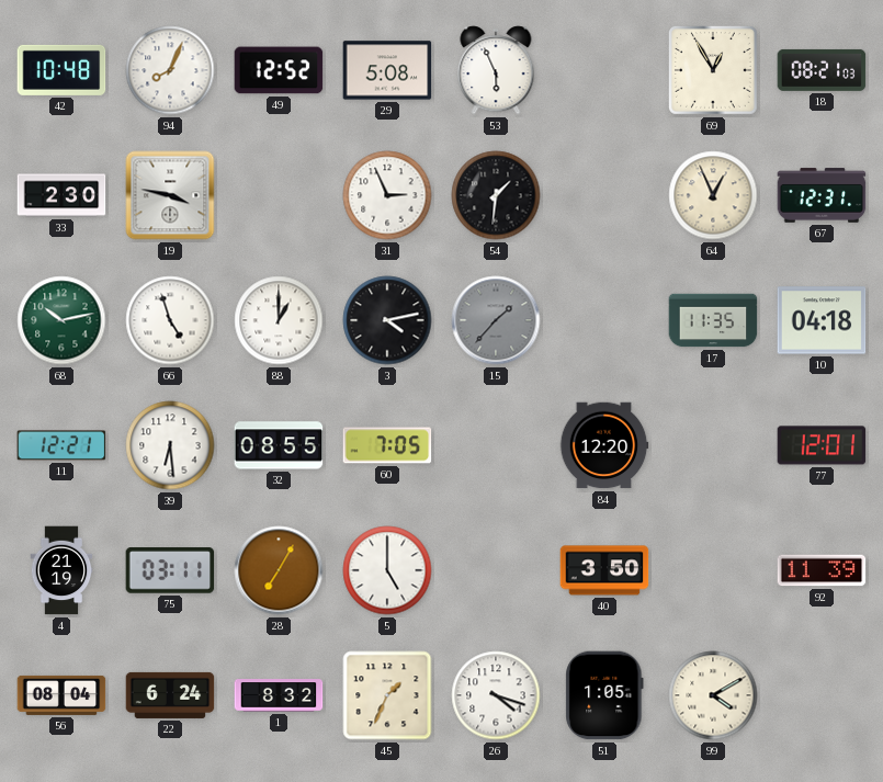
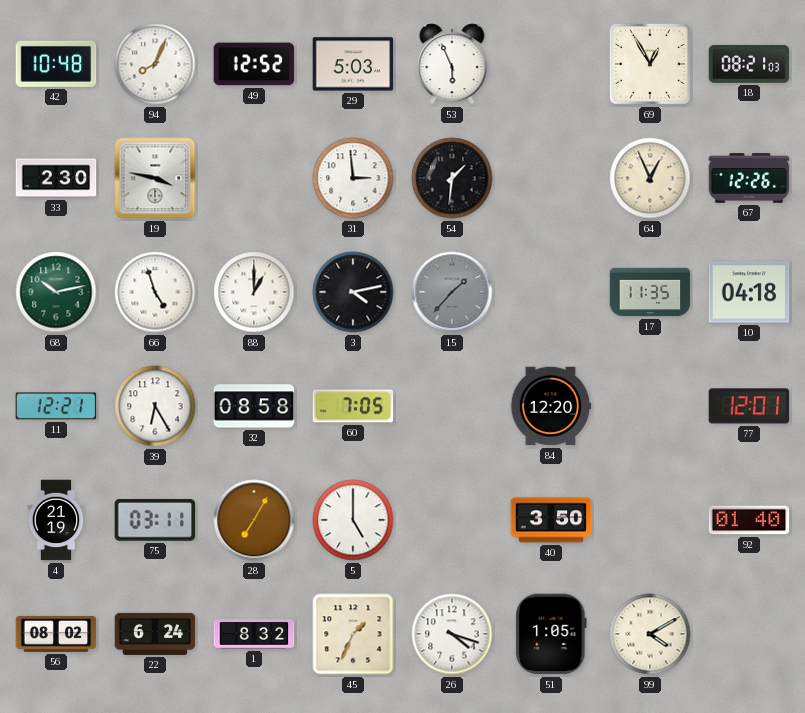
29: 5:08 -> 5:03 (353, 64)
31: 2:56 -> 2:59 (353, 178)
67: 12:31 -> 12:26 (749, 178)
39: 6:29 -> 6:25 (155, 406)
32: 08:55 -> 08:58 (254, 406)
92: 11:39 -> 01:40 (749, 520)
56: 08:04 -> 08:02 (56, 634)
